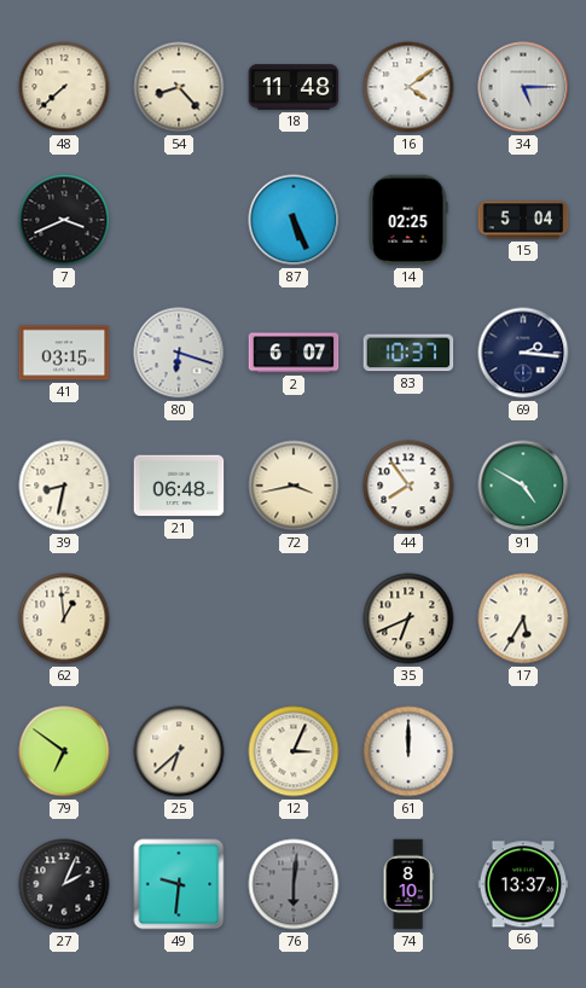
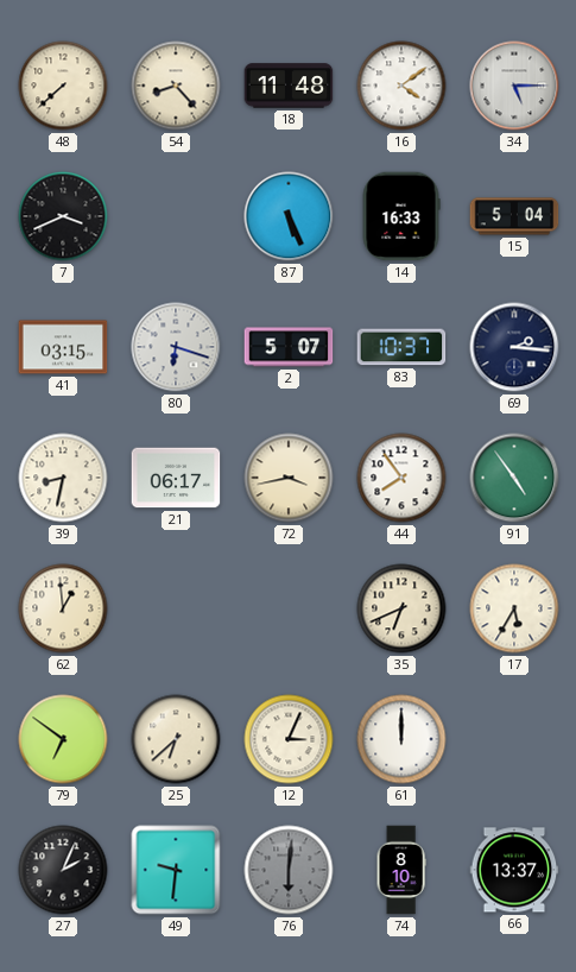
14: 02:25 -> 16:33 (401, 216)
2: 6:07 -> 5:07 (289, 347)
21: 06:48 -> 06:17 (176, 478)
91: 4:50 -> 4:54 (514, 478)
